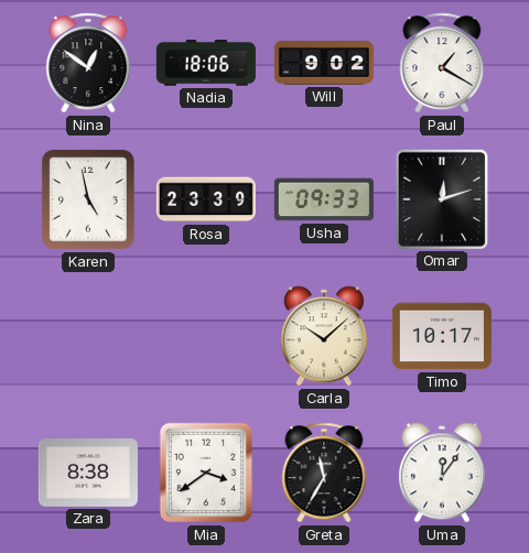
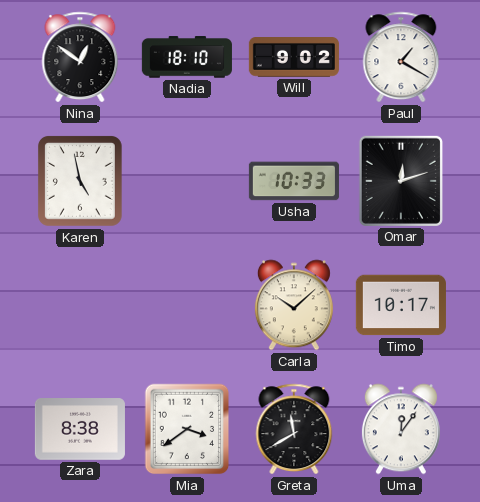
Nadia: 18:06 -> 18:10 (187, 57)
Rosa: 23:39 -> none (206, 199)
Usha: 09:33 -> 10:33 (294, 181)
Greta: 11:35 -> 11:40 (294, 429)
